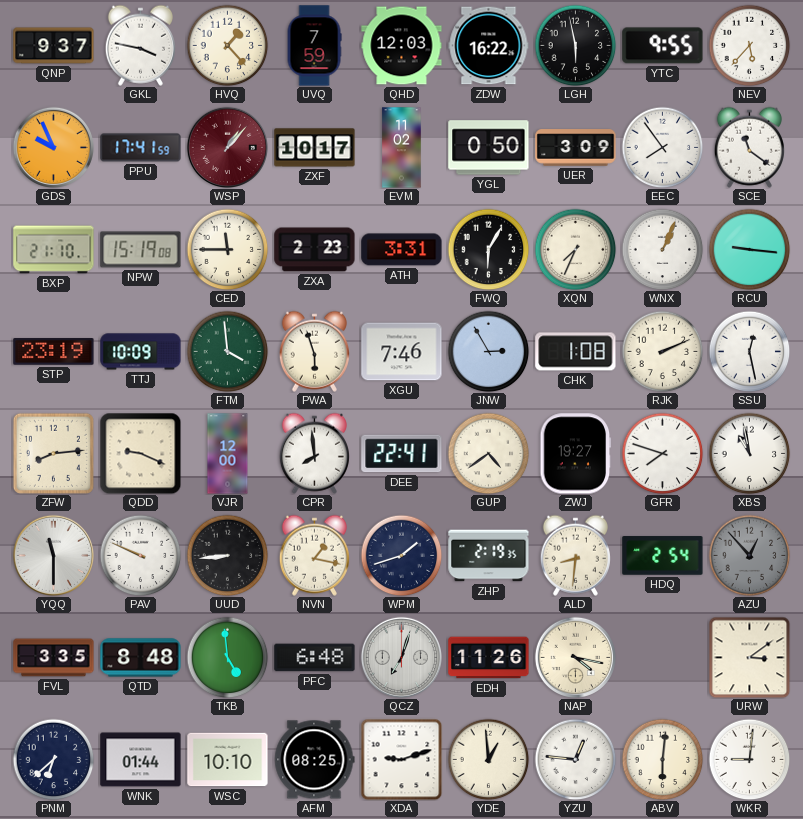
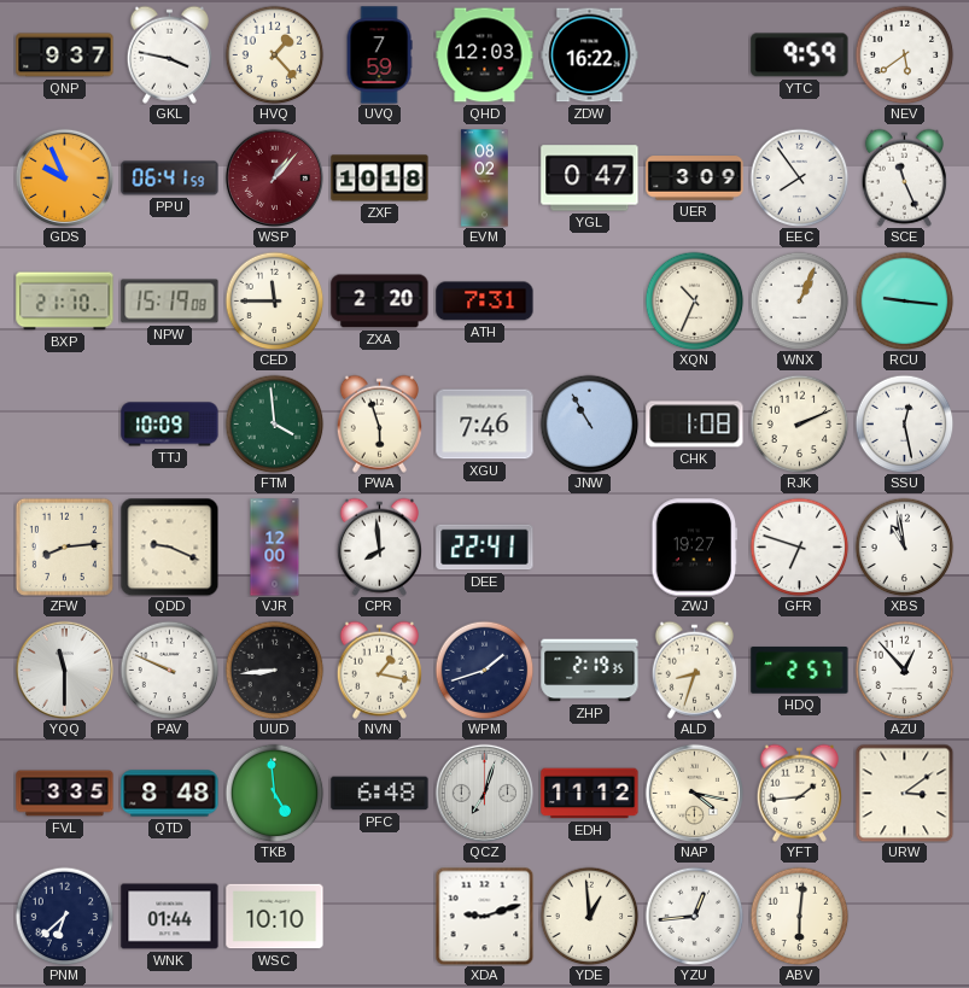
LGH: 5:58 -> none (575, 45)
YTC: 9:55 -> 9:59 (800, 55)
NEV: 5:37 -> 5:39 (904, 54)
PPU: 17:41 -> 06:41 (170, 179)
ZXF: 10:17 -> 10:18 (380, 179)
EVM: 11:02 -> 08:02 (485, 179)
YGL: 0:50 -> 0:47 (590, 179)
SCE: 11:21 -> 11:26 (904, 177)
ZXA: 2:23 -> 2:20 (380, 302)
ATH: 3:31 -> 7:31 (485, 302)
FWQ: 6:05 -> none (488, 249)
XQN: 7:34 -> 10:34 (694, 300)
STP: 23:19 -> none (54, 352)
JNW: 2:55 -> 10:55 (589, 423)
GUP: 4:39 -> none (488, 453)
GFR: 7:48 -> 6:48 (799, 546)
ALD: 8:31 -> 8:33 (694, 670)
HDQ: 2:54 -> 2:57 (800, 671)
AZU dial: grey -> white (904, 670)
EDH: 11:26 -> 11:12 (590, 794)
YFT: none -> 1:44 (799, 793)
AFM: 08:25 -> none (315, 760)
YZU: 12:46 -> 12:44 (694, 916)
WKR: 9:01 -> none (749, 759)
